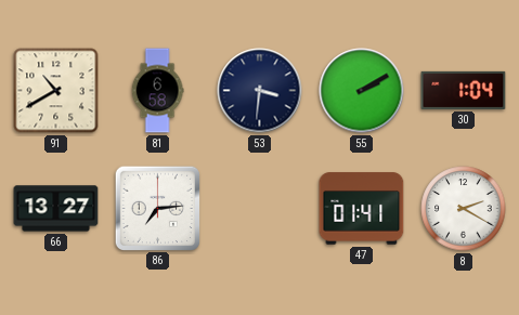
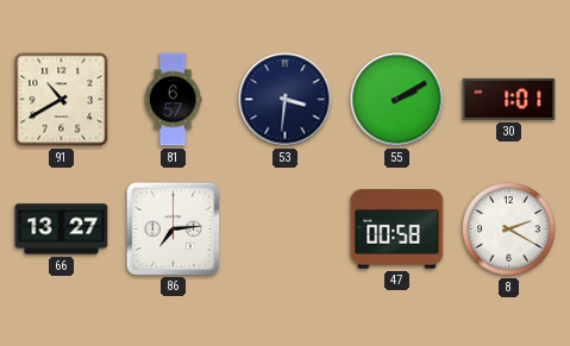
81: 6:58 -> 6:57 (173, 100)
30: 1:04 -> 1:01 (509, 99)
47: 01:41 -> 00:58 (397, 229)
